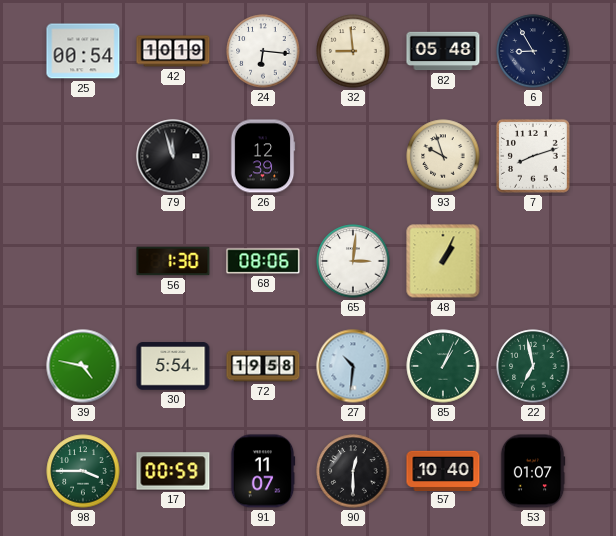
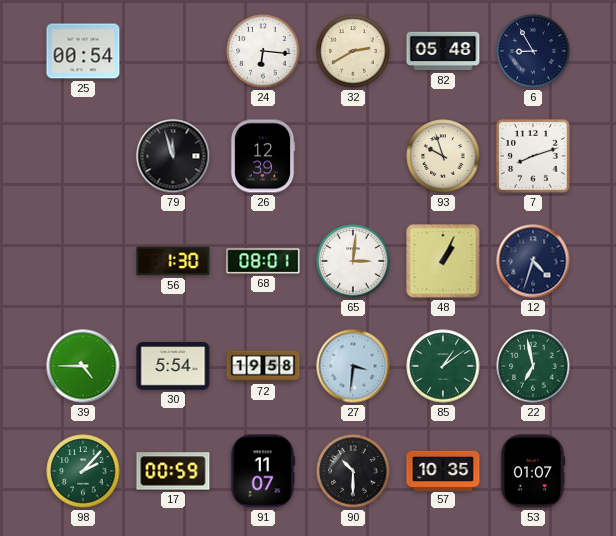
42: 10:19 -> none (173, 51)
32: 8:59 -> 2:40 (353, 51)
68: 08:06 -> 08:01 (263, 261)
12: none -> 4:33 (533, 261)
39: 4:47 -> 4:45 (83, 366)
27: 10:31 -> 3:31 (353, 366)
85: 1:04 -> 1:09 (443, 366)
98: 3:45 -> 2:07 (83, 471)
90: 12:30 -> 10:30 (353, 471)
57: 10:40 -> 10:35 (443, 470)
